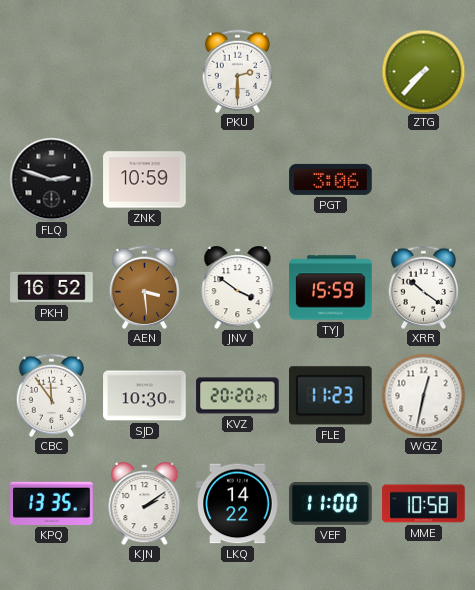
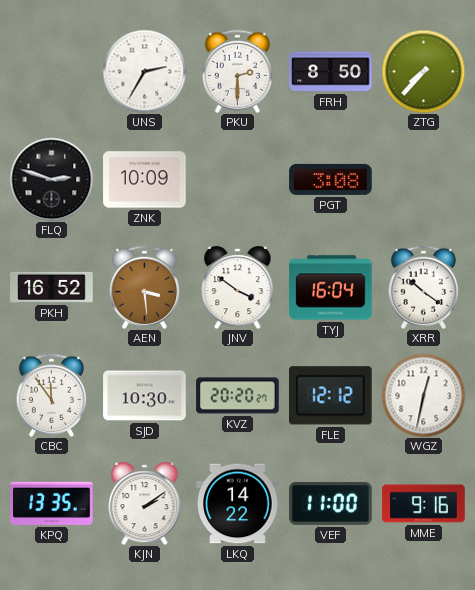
UNS: none -> 2:35 (144, 71)
FRH: none -> 8:50 (331, 72)
ZNK: 10:59 -> 10:09 (145, 180)
PGT: 3:06 -> 3:08 (331, 179)
TYJ: 15:59 -> 16:04 (331, 288)
FLE: 11:23 -> 12:12 (331, 396)
MME: 10:58 -> 9:16 (424, 504)
